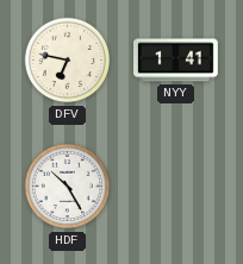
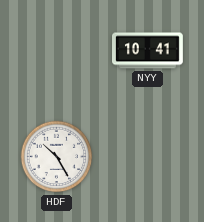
DFV: 6:47 -> none (68, 61)
NYY: 1:41 -> 10:41 (148, 51)
